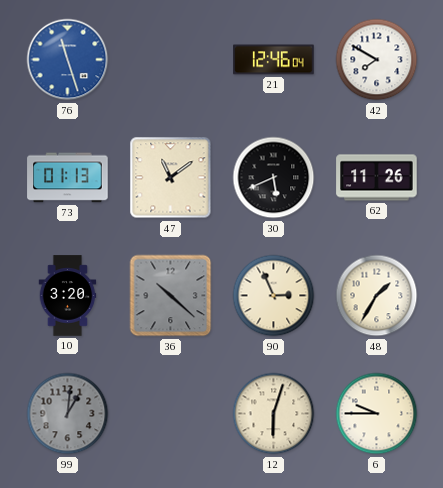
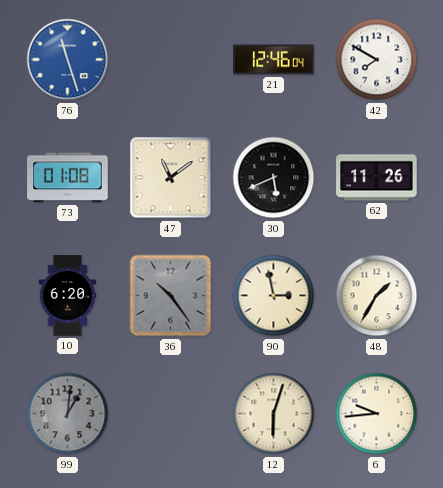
73: 01:13 -> 01:08 (68, 178)
10: 3:20 -> 6:20 (68, 296)
36: 10:22 -> 10:24 (171, 296)
90: 2:56 -> 2:58 (274, 296)
6: 9:45 -> 9:44 (377, 414)
